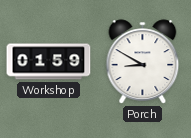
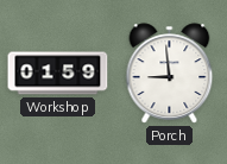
Porch: 8:50 -> 8:59 (170, 74)
